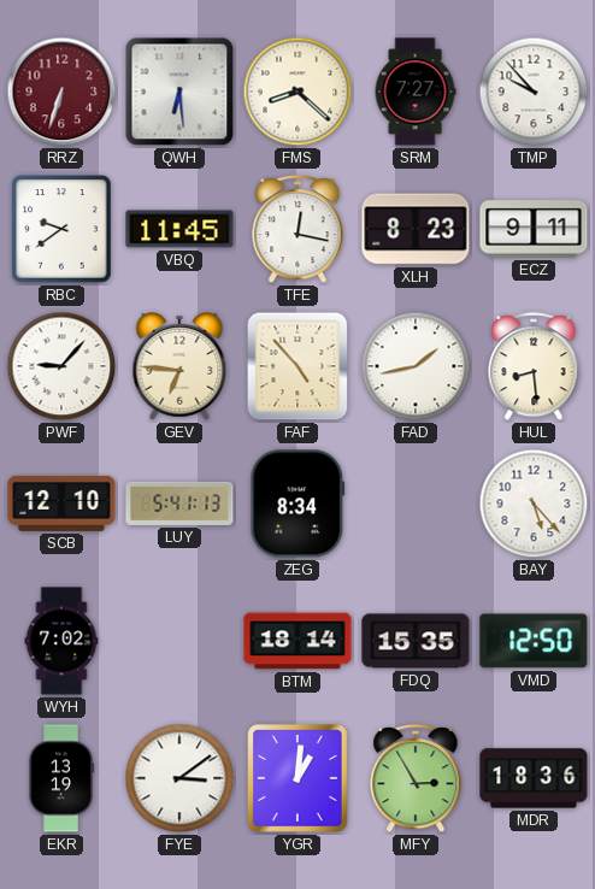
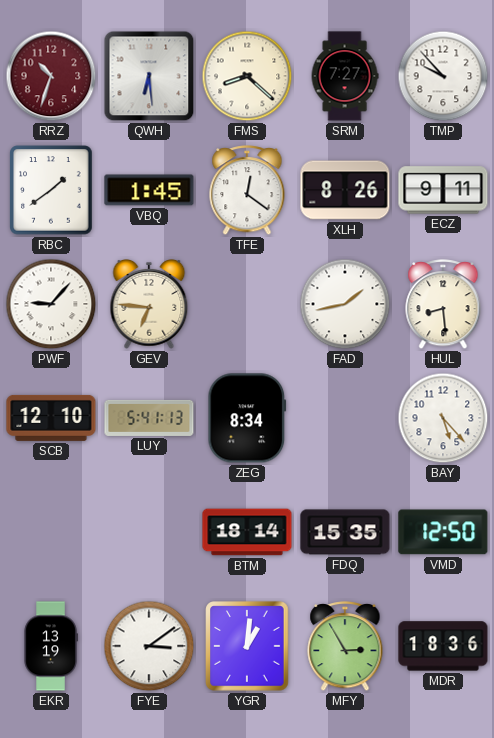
RRZ: 6:33 -> 10:33 (51, 76)
RBC: 9:39 -> 1:39 (51, 190)
VBQ: 11:45 -> 1:45 (149, 190)
TFE: 12:17 -> 12:21 (247, 191)
XLH: 8:23 -> 8:26 (345, 190)
FAF: 4:53 -> none (297, 366)
WYH: 7:02 -> none (61, 641)
